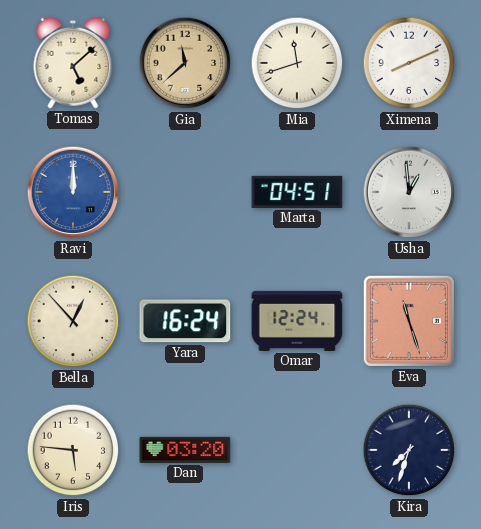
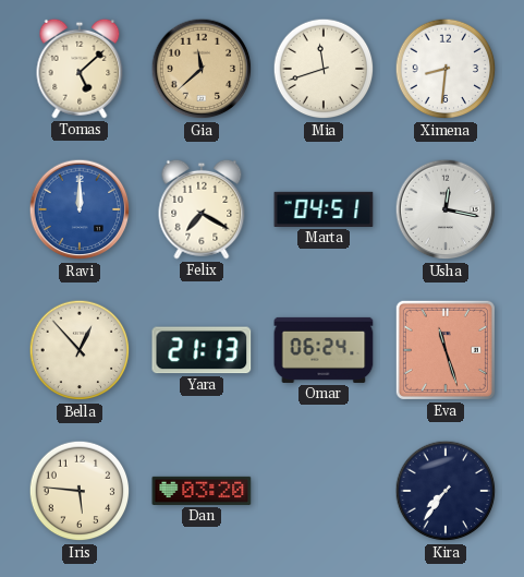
Ximena: 8:11 -> 8:31 (446, 69)
Felix: none -> 7:20 (202, 209)
Usha: 12:59 -> 12:17 (446, 209)
Yara: 16:24 -> 21:13 (202, 350)
Omar: 12:24 -> 06:24 (324, 350)
Kira: 7:33 -> 7:36 (446, 491)
